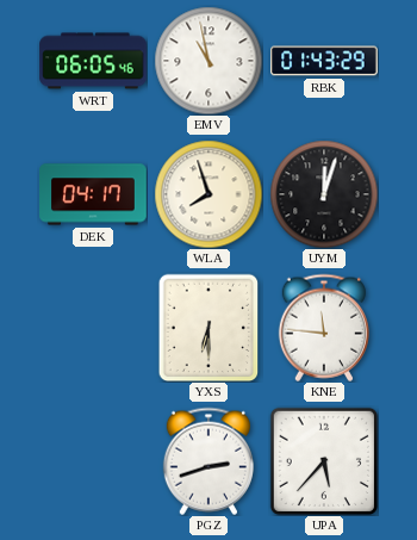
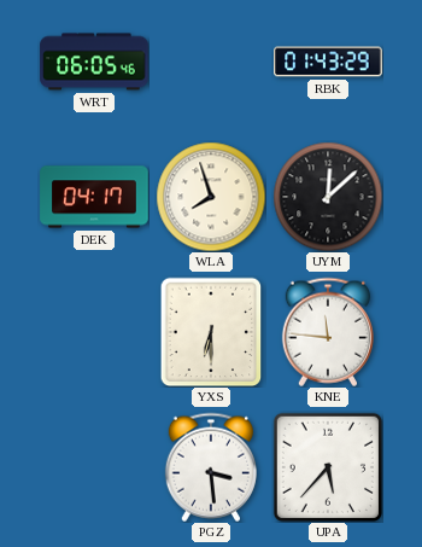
EMV: 10:58 -> none (208, 61)
UYM: 12:03 -> 12:08 (328, 197)
PGZ: 2:42 -> 3:29 (211, 467)
